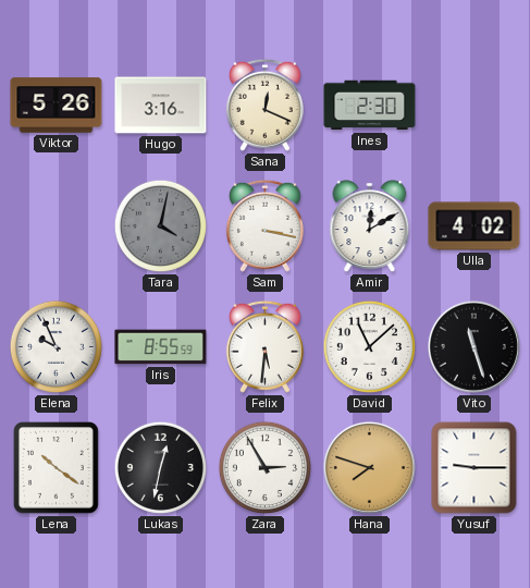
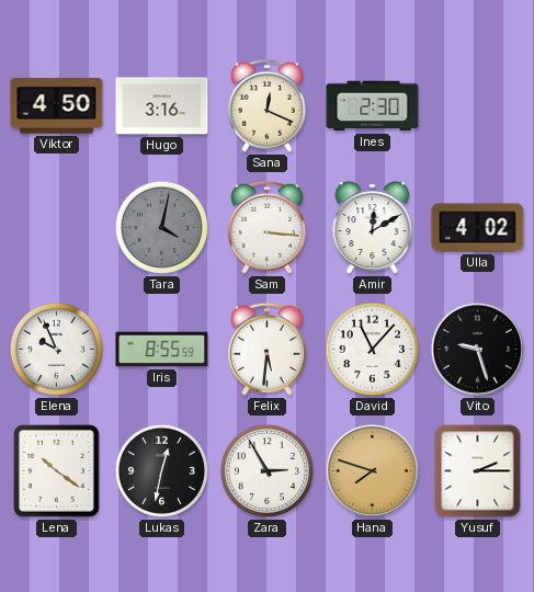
Viktor: 5:26 -> 4:50 (57, 106)
Sam: 3:17 -> 3:16 (266, 227)
David: 11:08 -> 11:07 (372, 349)
Vito: 11:27 -> 9:27 (477, 349)
Yusuf: 9:15 -> 2:15 (478, 471)
